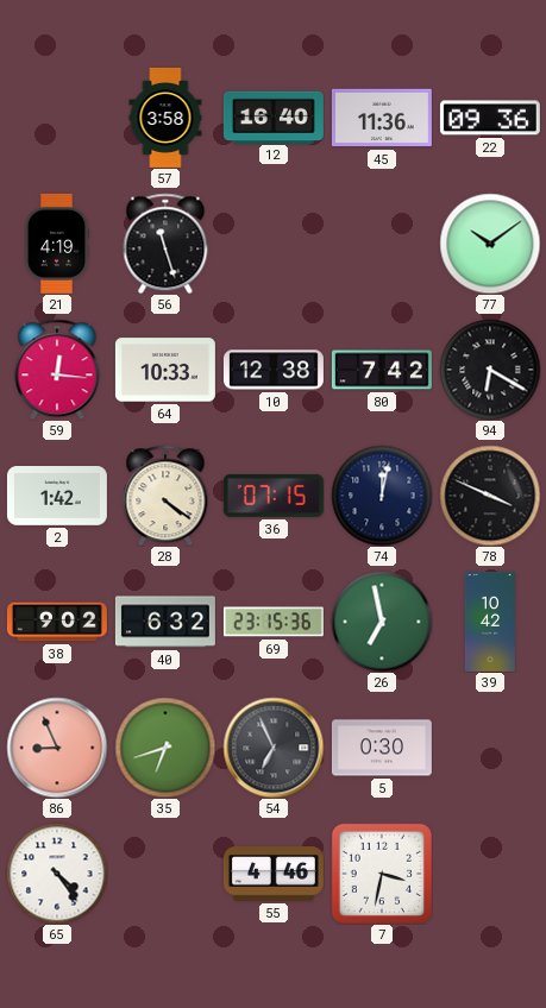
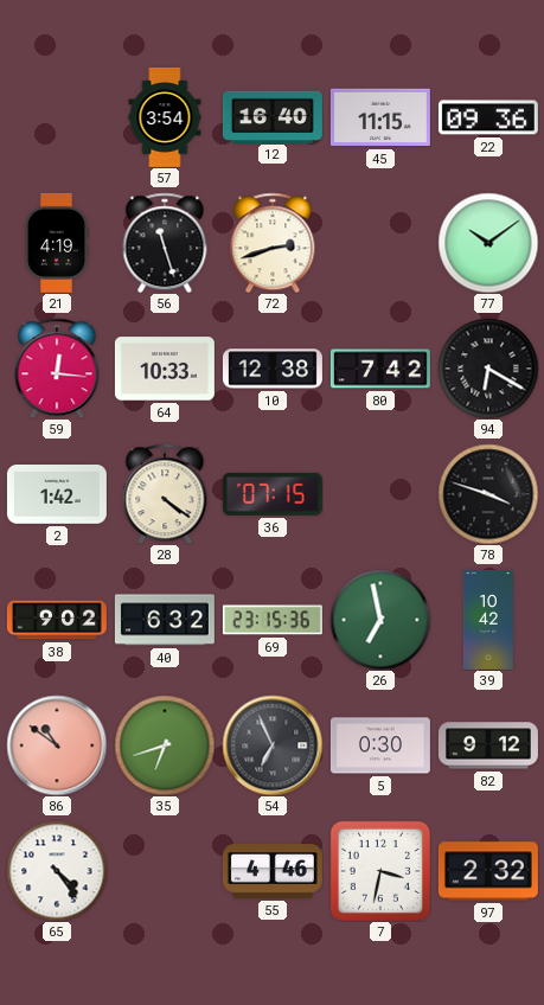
57: 3:58 -> 3:54 (165, 117)
45: 11:36 -> 11:15 (380, 117)
72: none -> 2:42 (273, 243)
74: 12:02 -> none (382, 496)
78: 3:49 -> 3:48 (488, 494)
86: 8:56 -> 10:51 (57, 745)
82: none -> 9:12 (488, 745)
97: none -> 2:32 (488, 871)
